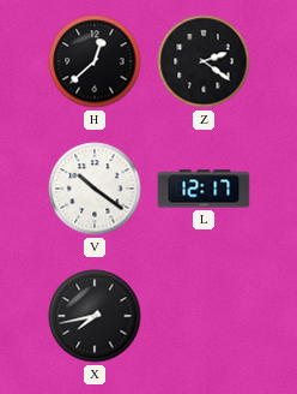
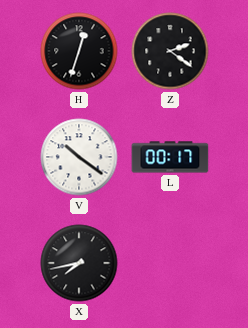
H: 12:38 -> 12:33 (79, 51)
L: 12:17 -> 00:17 (170, 157)
